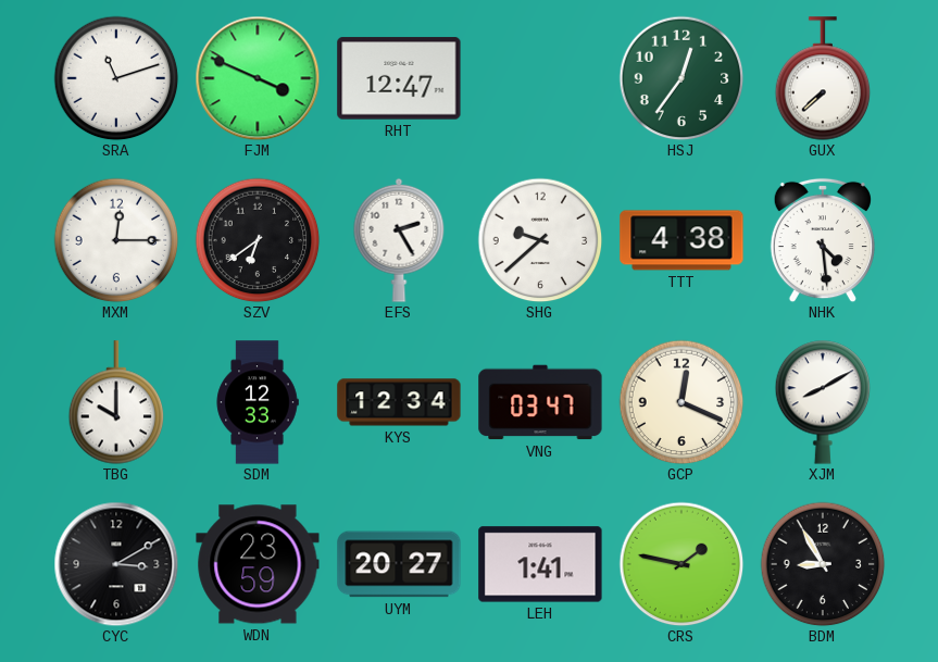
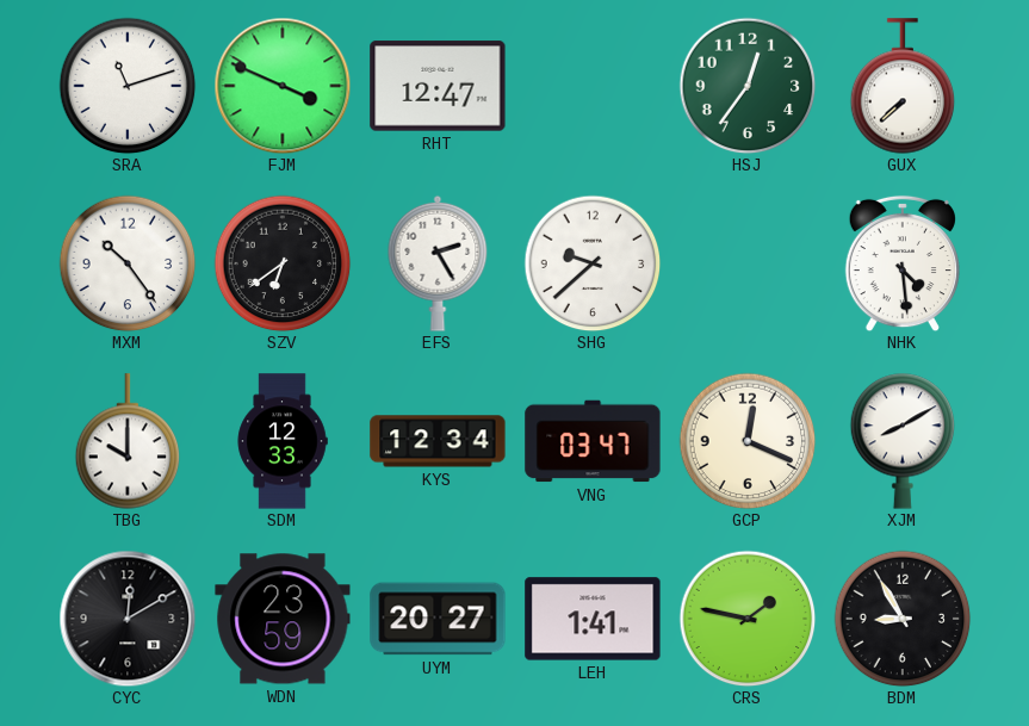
MXM: 12:15 -> 10:24 (128, 263)
TTT: 4:38 -> none (681, 240)
CYC: 3:10 -> 12:10 (128, 619)
